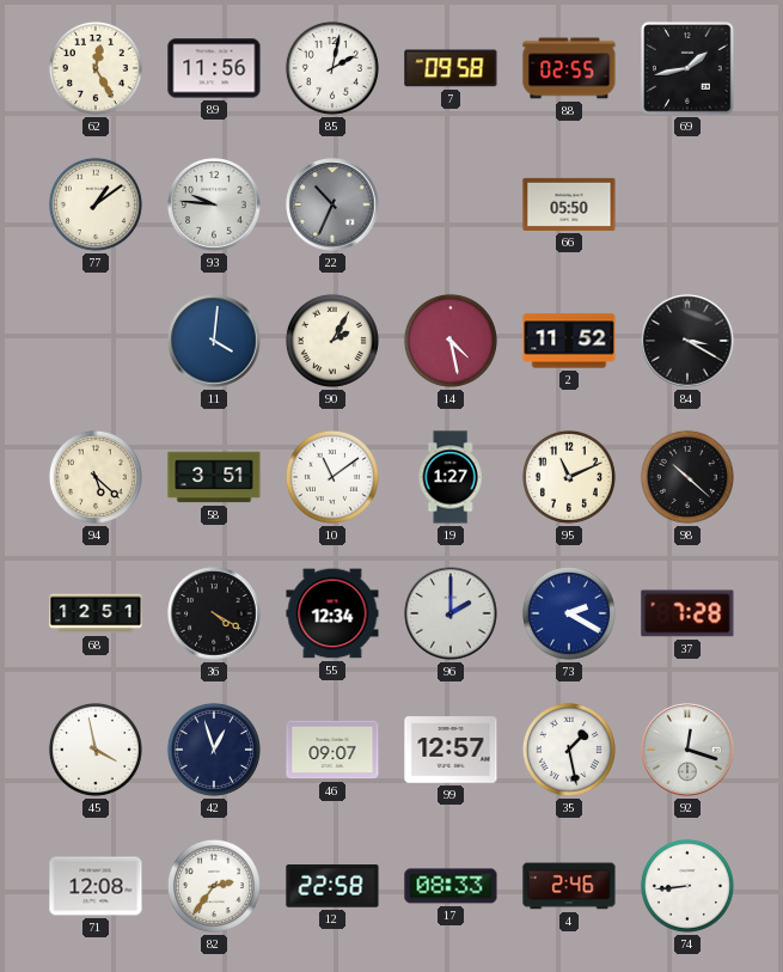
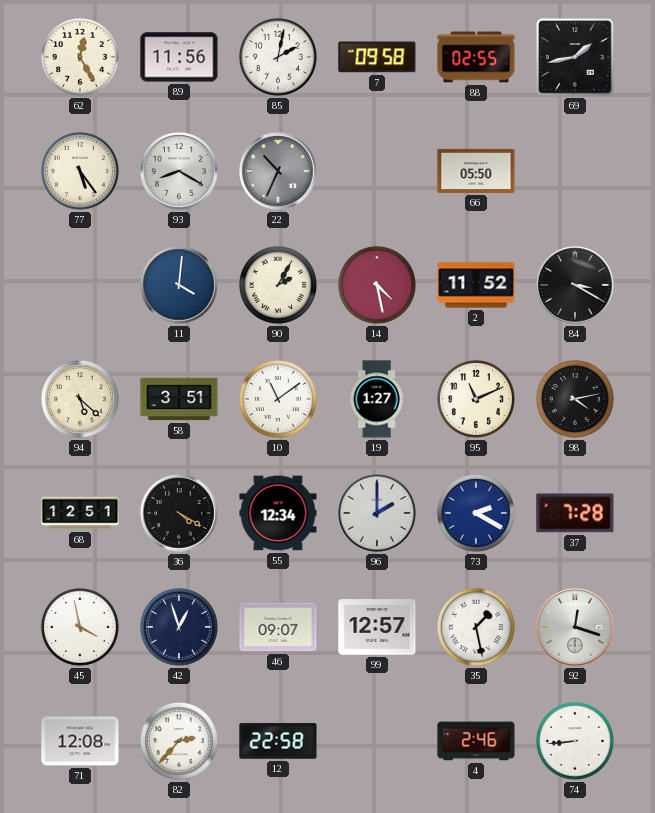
77: 1:09 -> 5:24 (80, 171)
93: 9:46 -> 8:20 (179, 171)
98: 10:22 -> 4:13 (575, 399)
82: 2:36 -> 2:37 (179, 741)
17: 08:33 -> none (451, 886)
